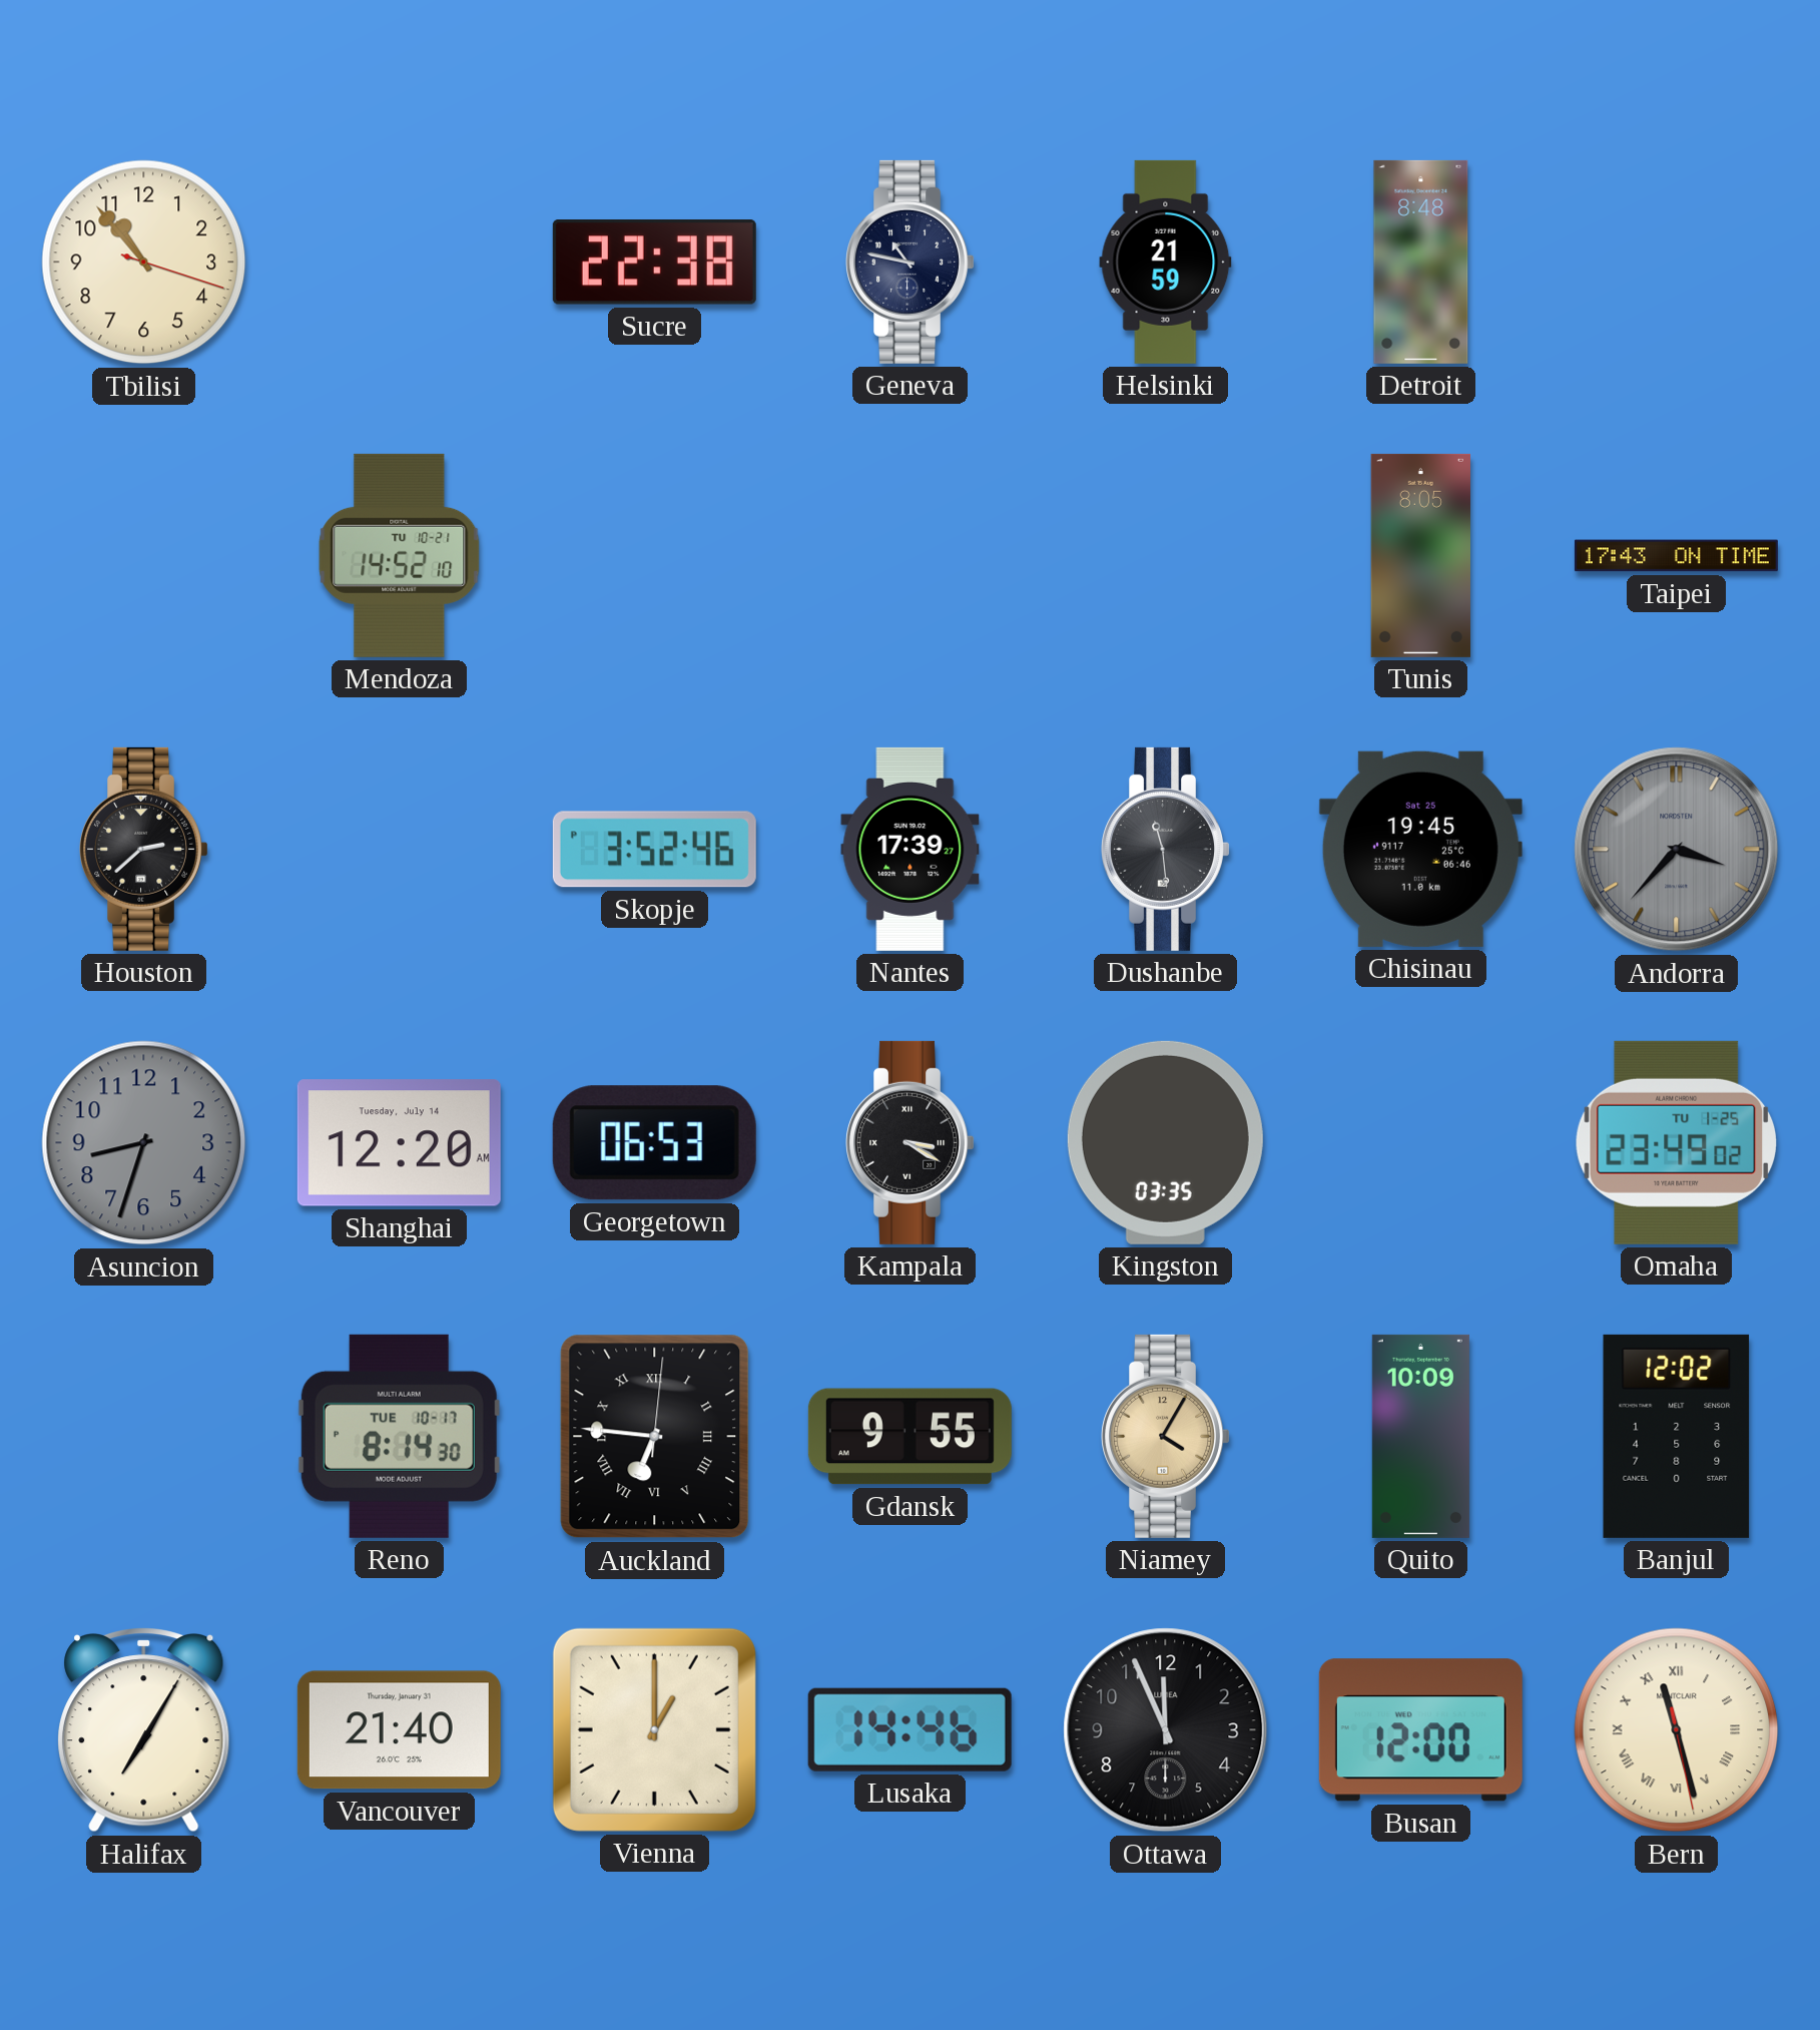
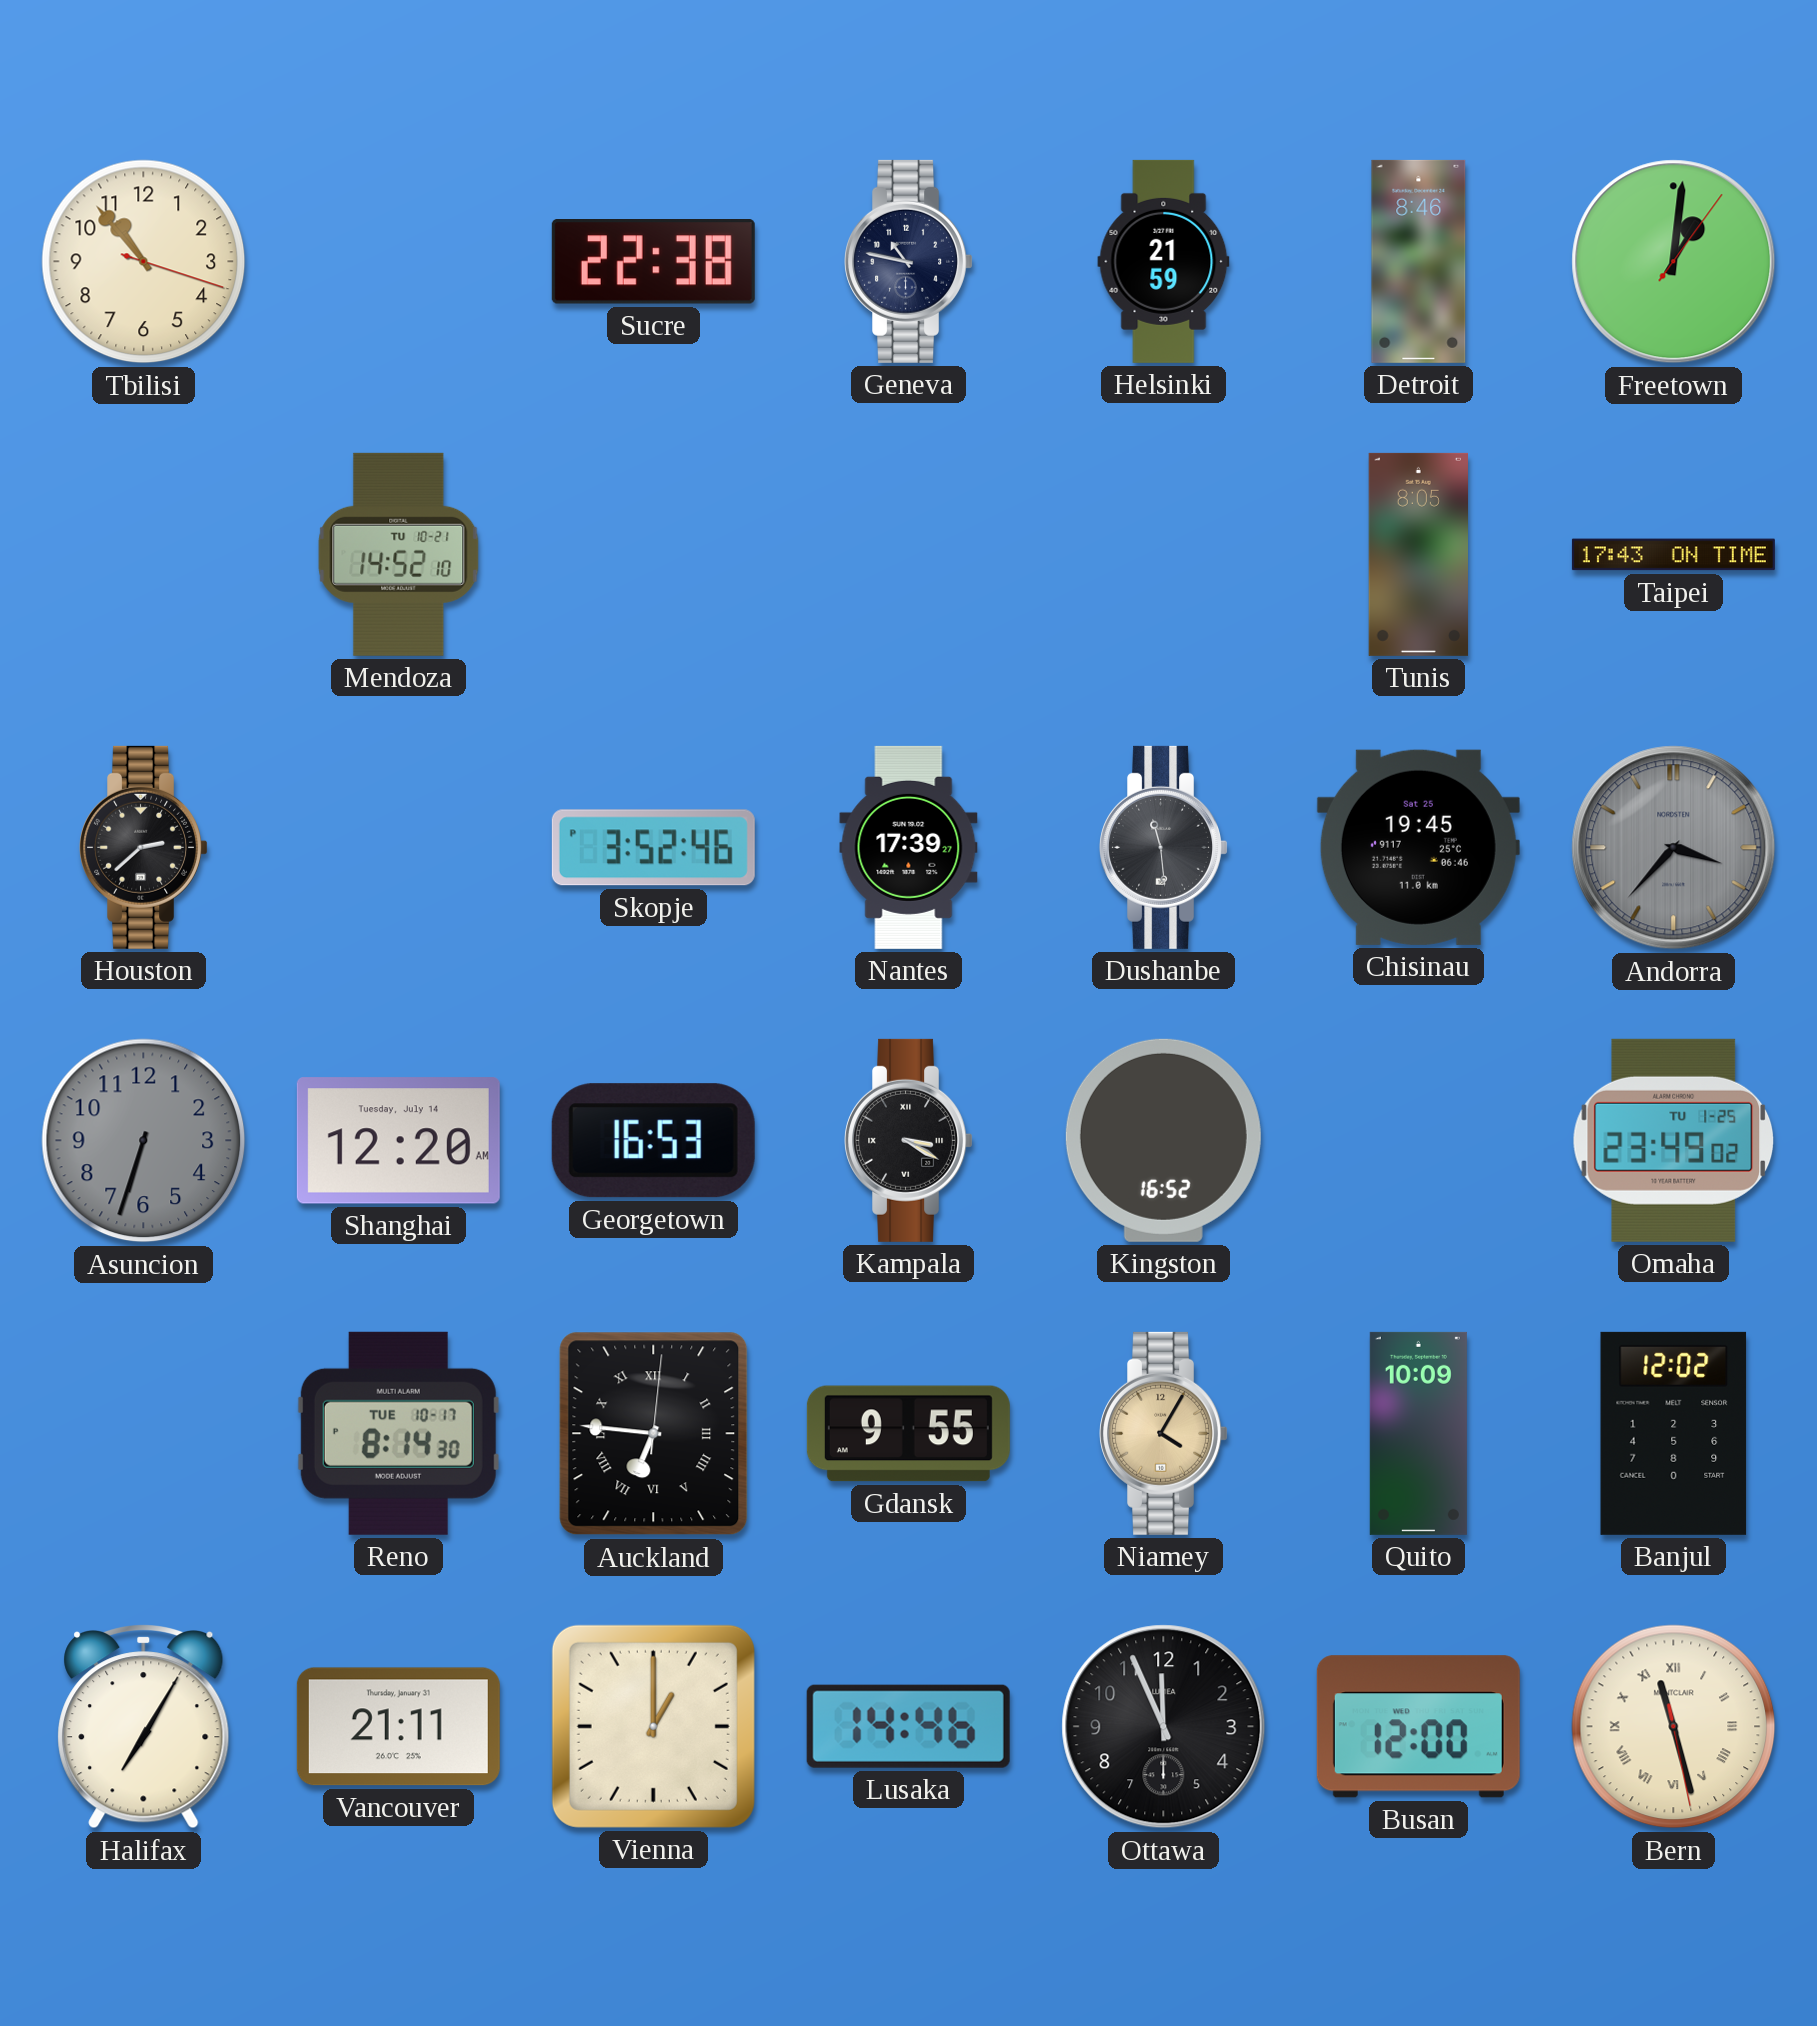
Detroit: 8:48 -> 8:46 (1419, 261)
Freetown: none -> 1:01 (1674, 262)
Asuncion: 8:33 -> 6:33 (144, 1141)
Georgetown: 06:53 -> 16:53 (653, 1141)
Kingston: 03:35 -> 16:52 (1163, 1140)
Vancouver: 21:40 -> 21:11 (398, 1727)
